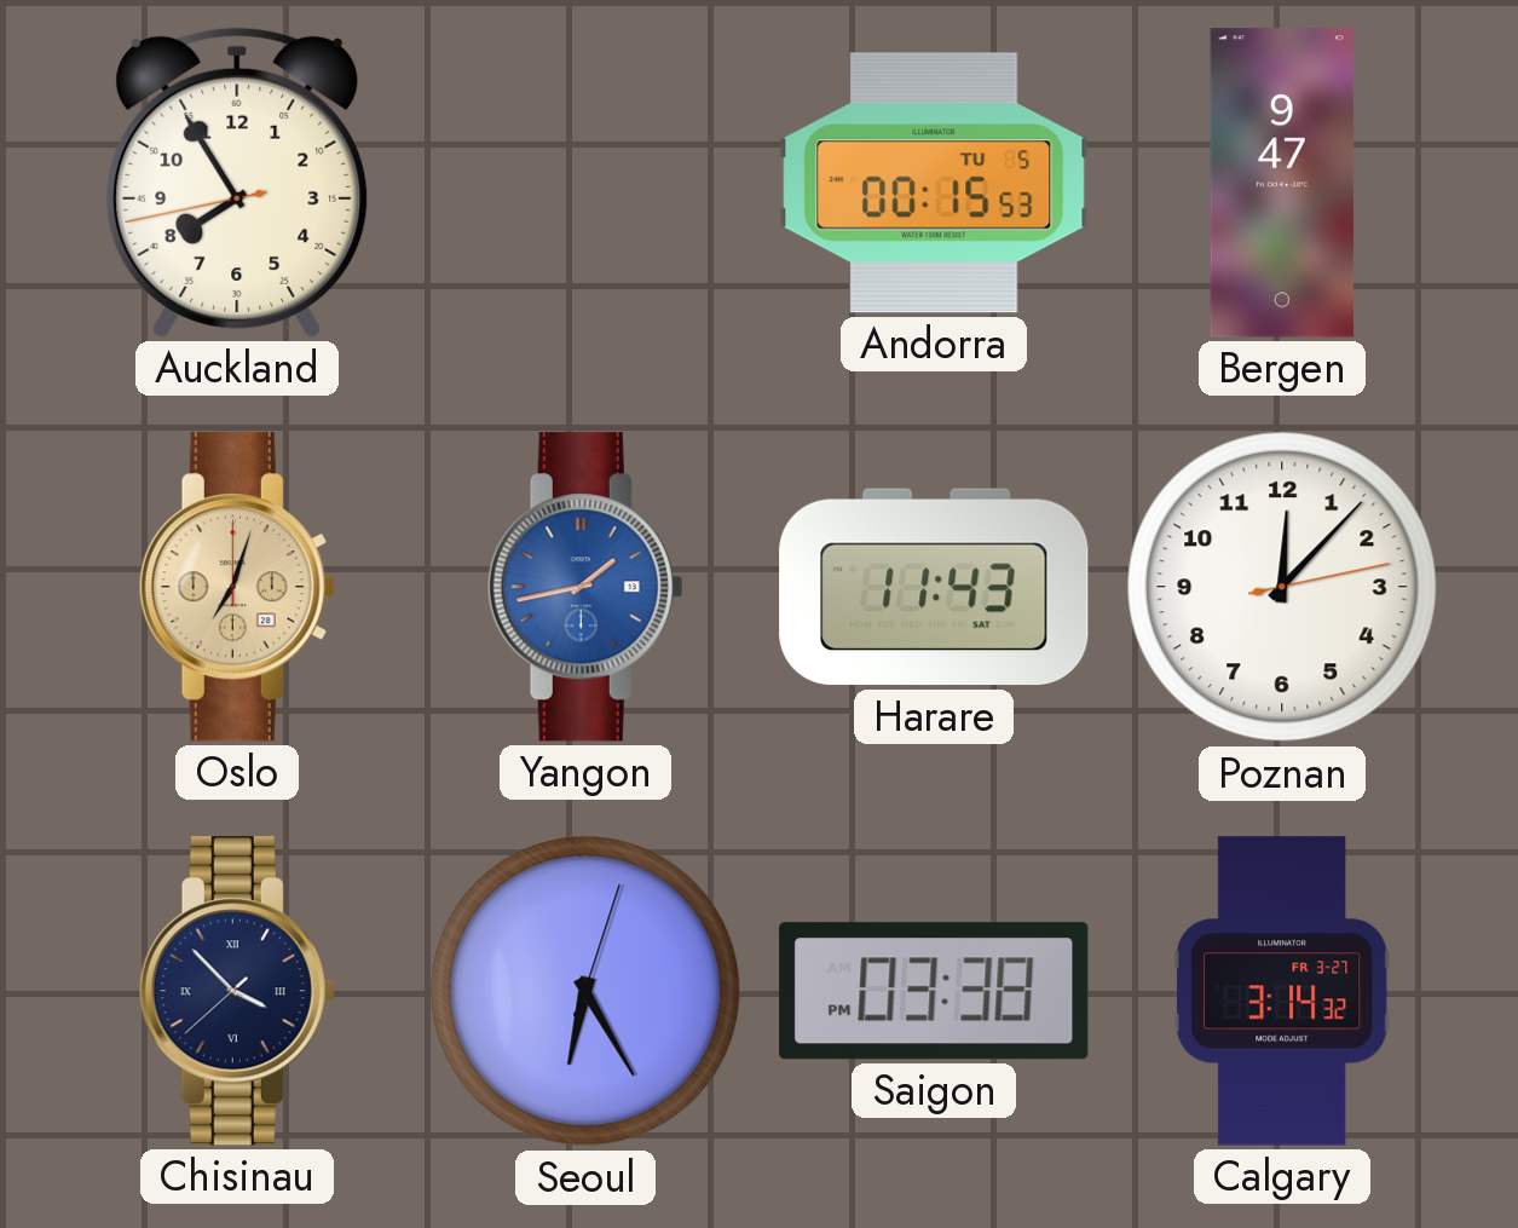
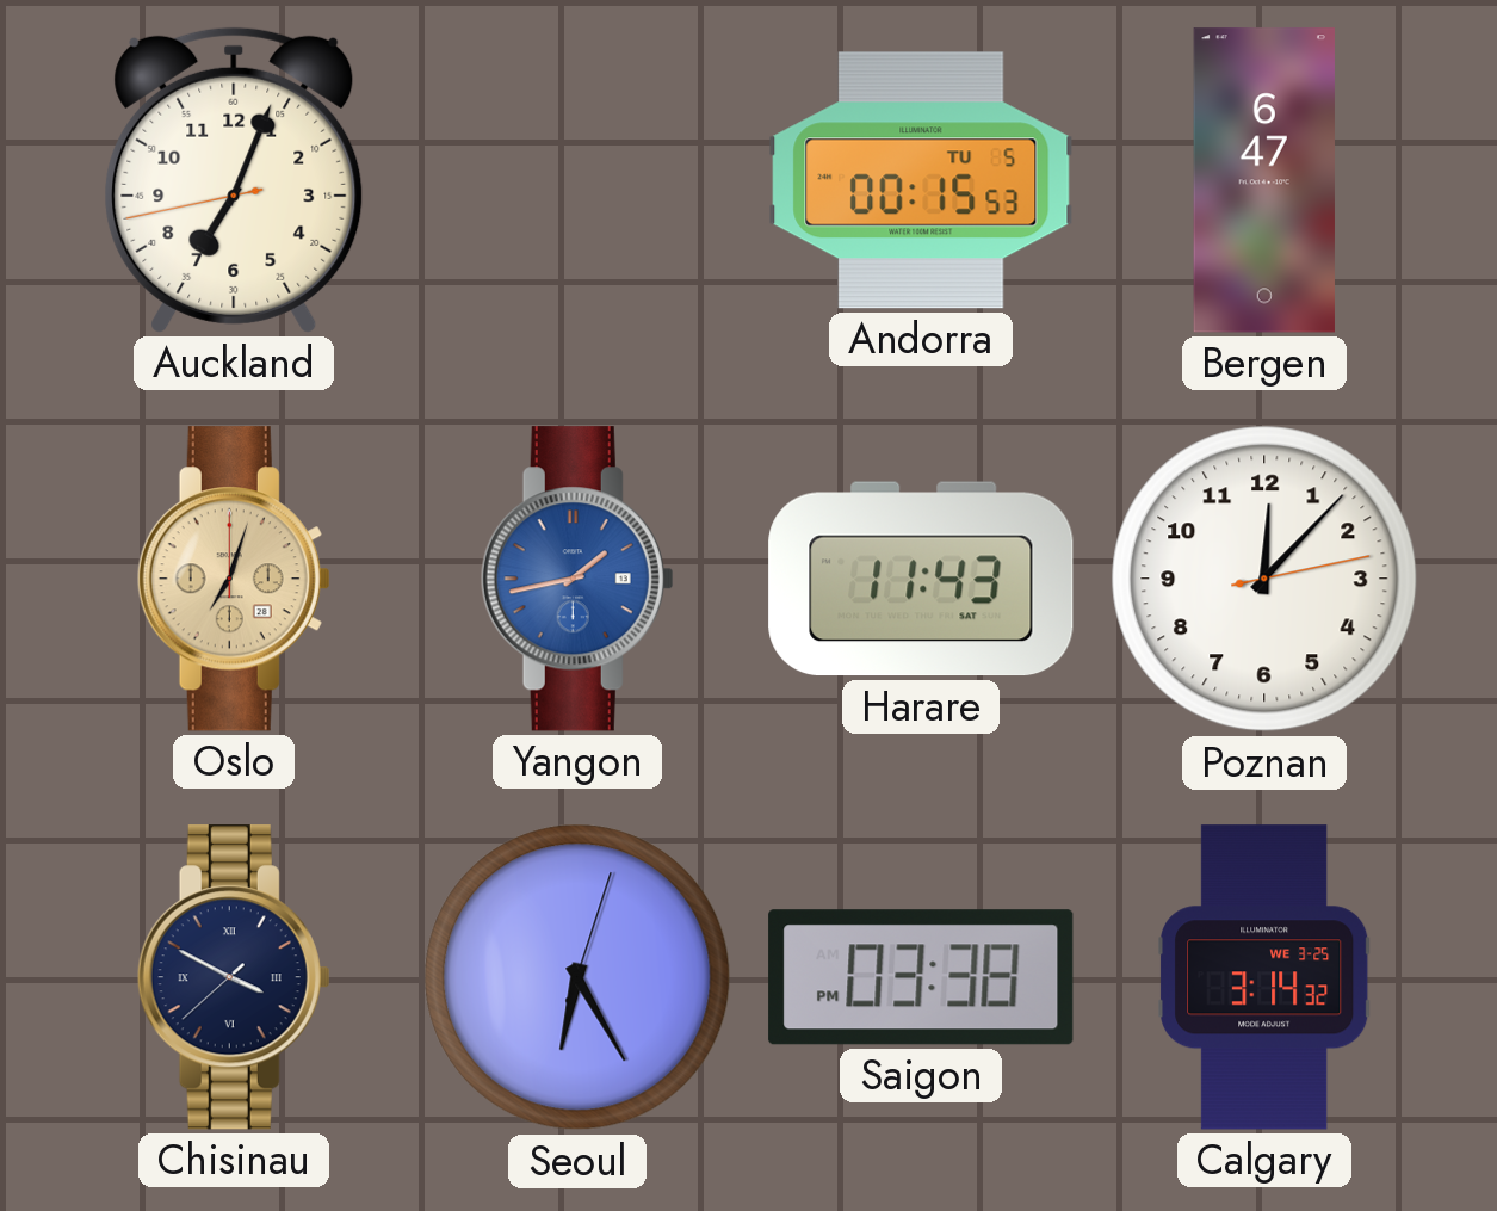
Auckland: 7:54 -> 7:03 (234, 180)
Bergen: 9:47 -> 6:47 (1263, 180)
Chisinau: 3:52 -> 3:49 (234, 977)
Calgary date: FR 3-27 -> WE 3-25 (1264, 977)
